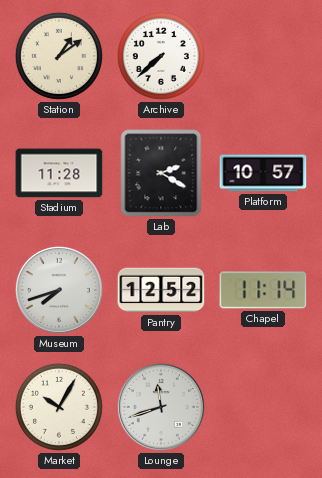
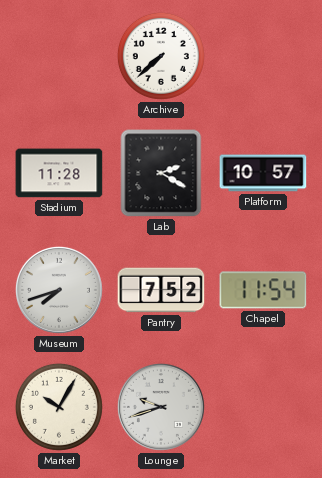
Station: 1:09 -> none (59, 56)
Pantry: 12:52 -> 7:52 (161, 290)
Chapel: 11:14 -> 11:54 (263, 290)
Lounge: 11:42 -> 9:42 (161, 407)
